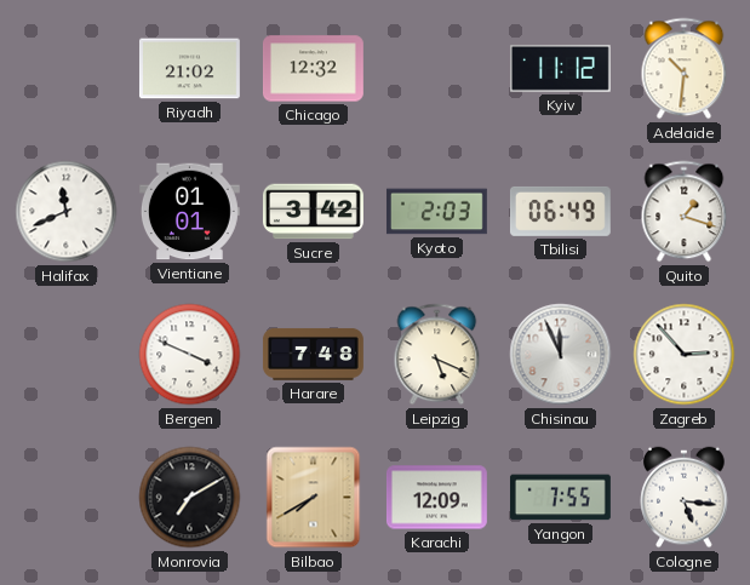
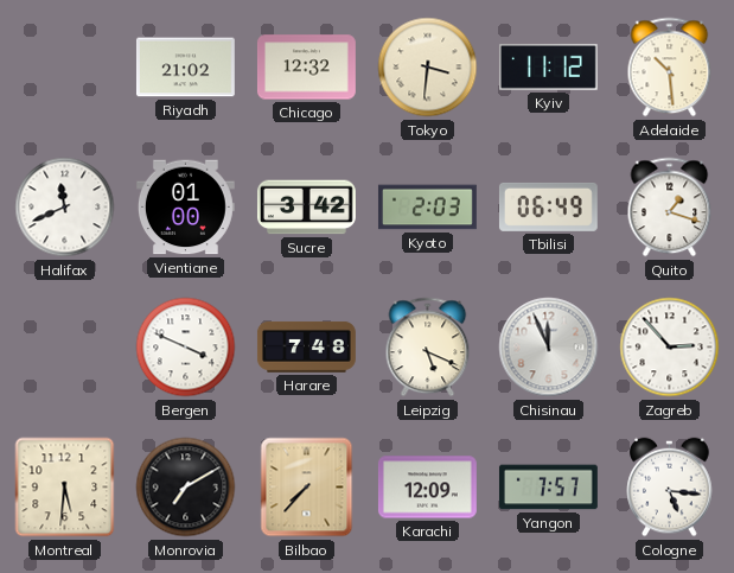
Tokyo: none -> 3:31 (428, 68)
Adelaide: 10:31 -> 10:29 (670, 68)
Vientiane: 01:01 -> 01:00 (185, 208)
Montreal: none -> 5:31 (65, 488)
Bilbao: 7:40 -> 7:37 (307, 488)
Yangon: 7:55 -> 7:57 (548, 488)
